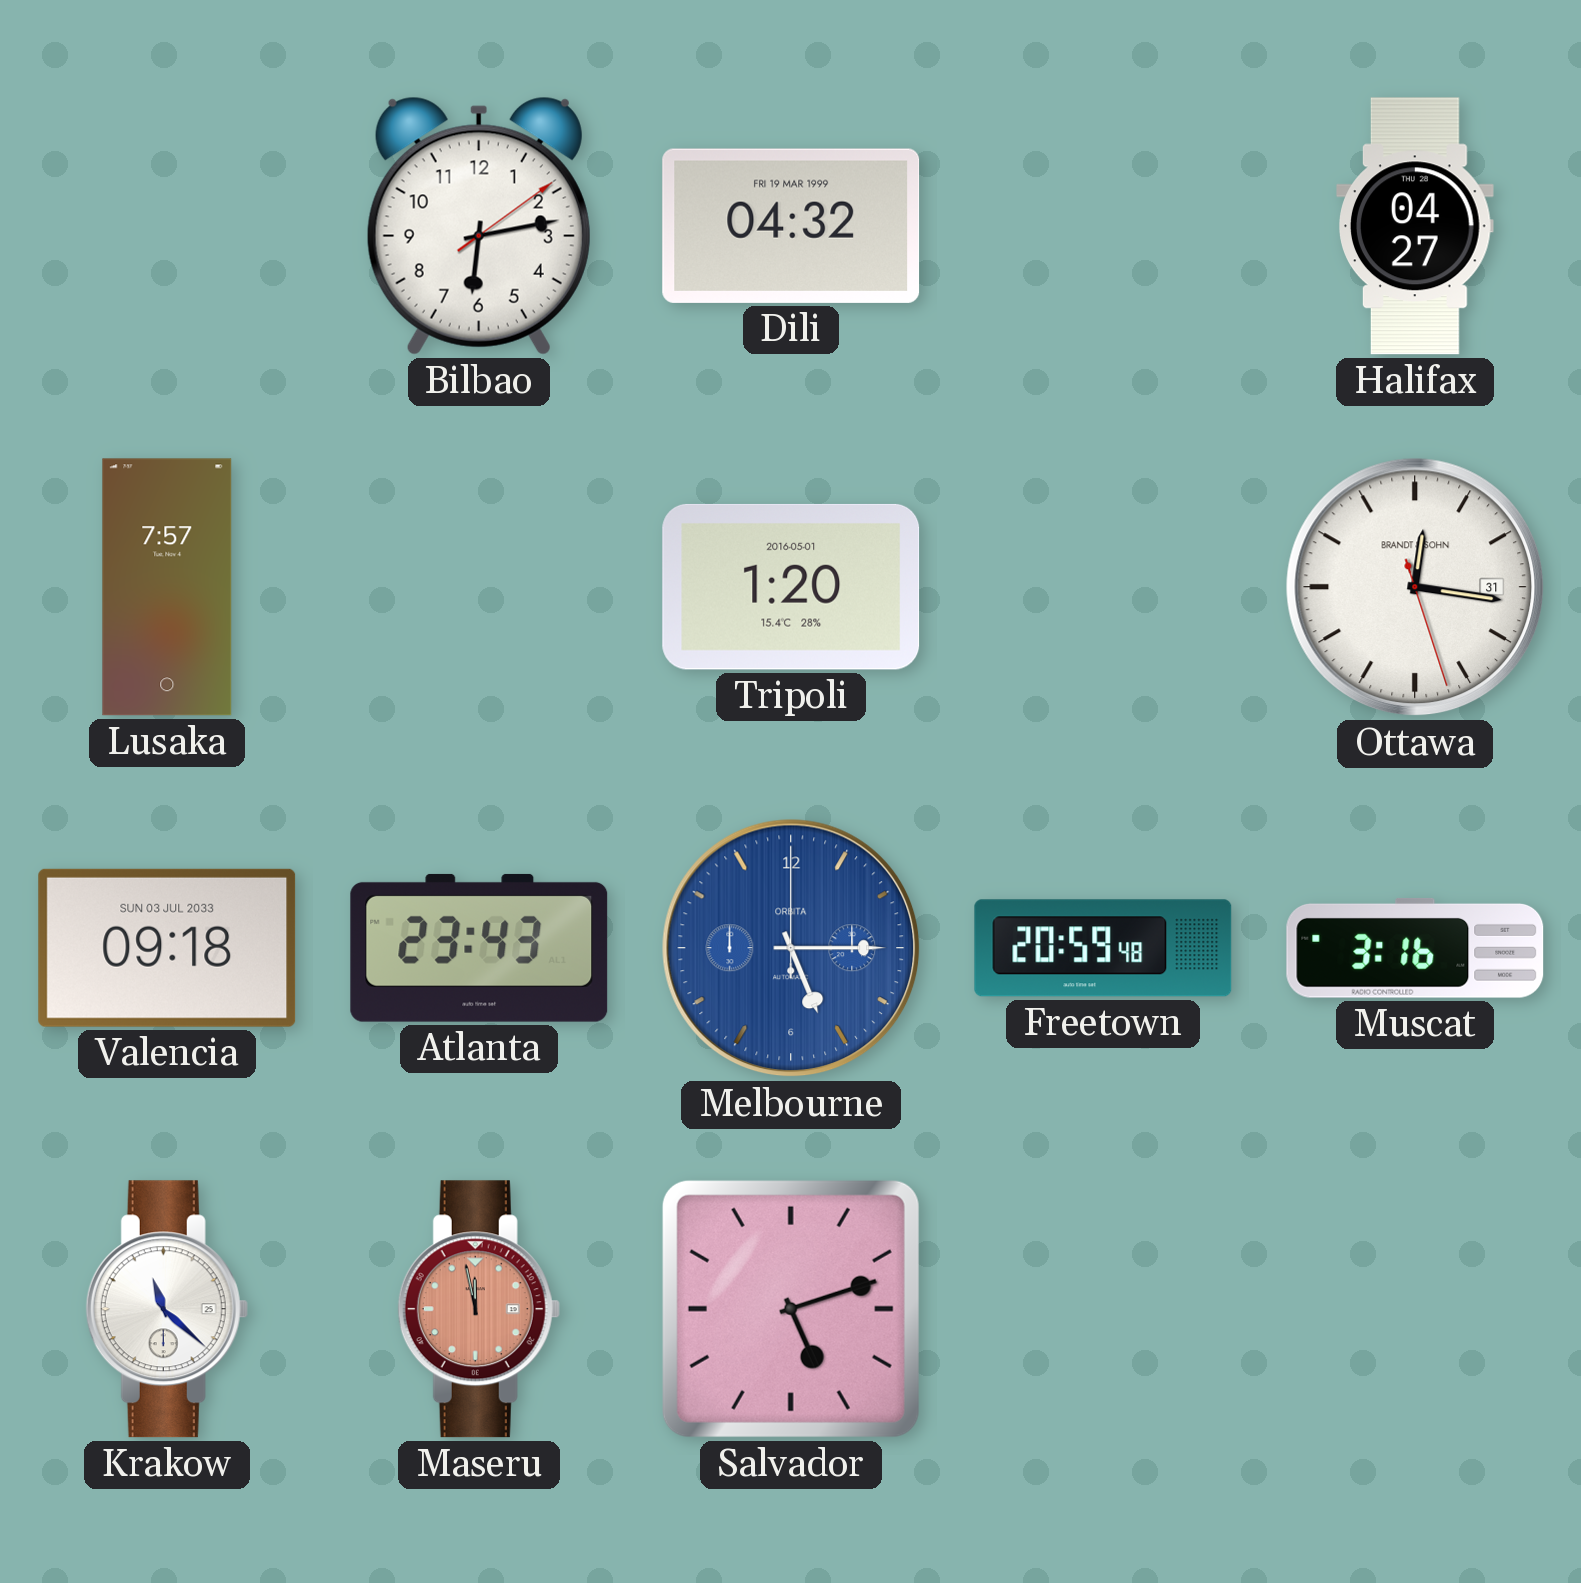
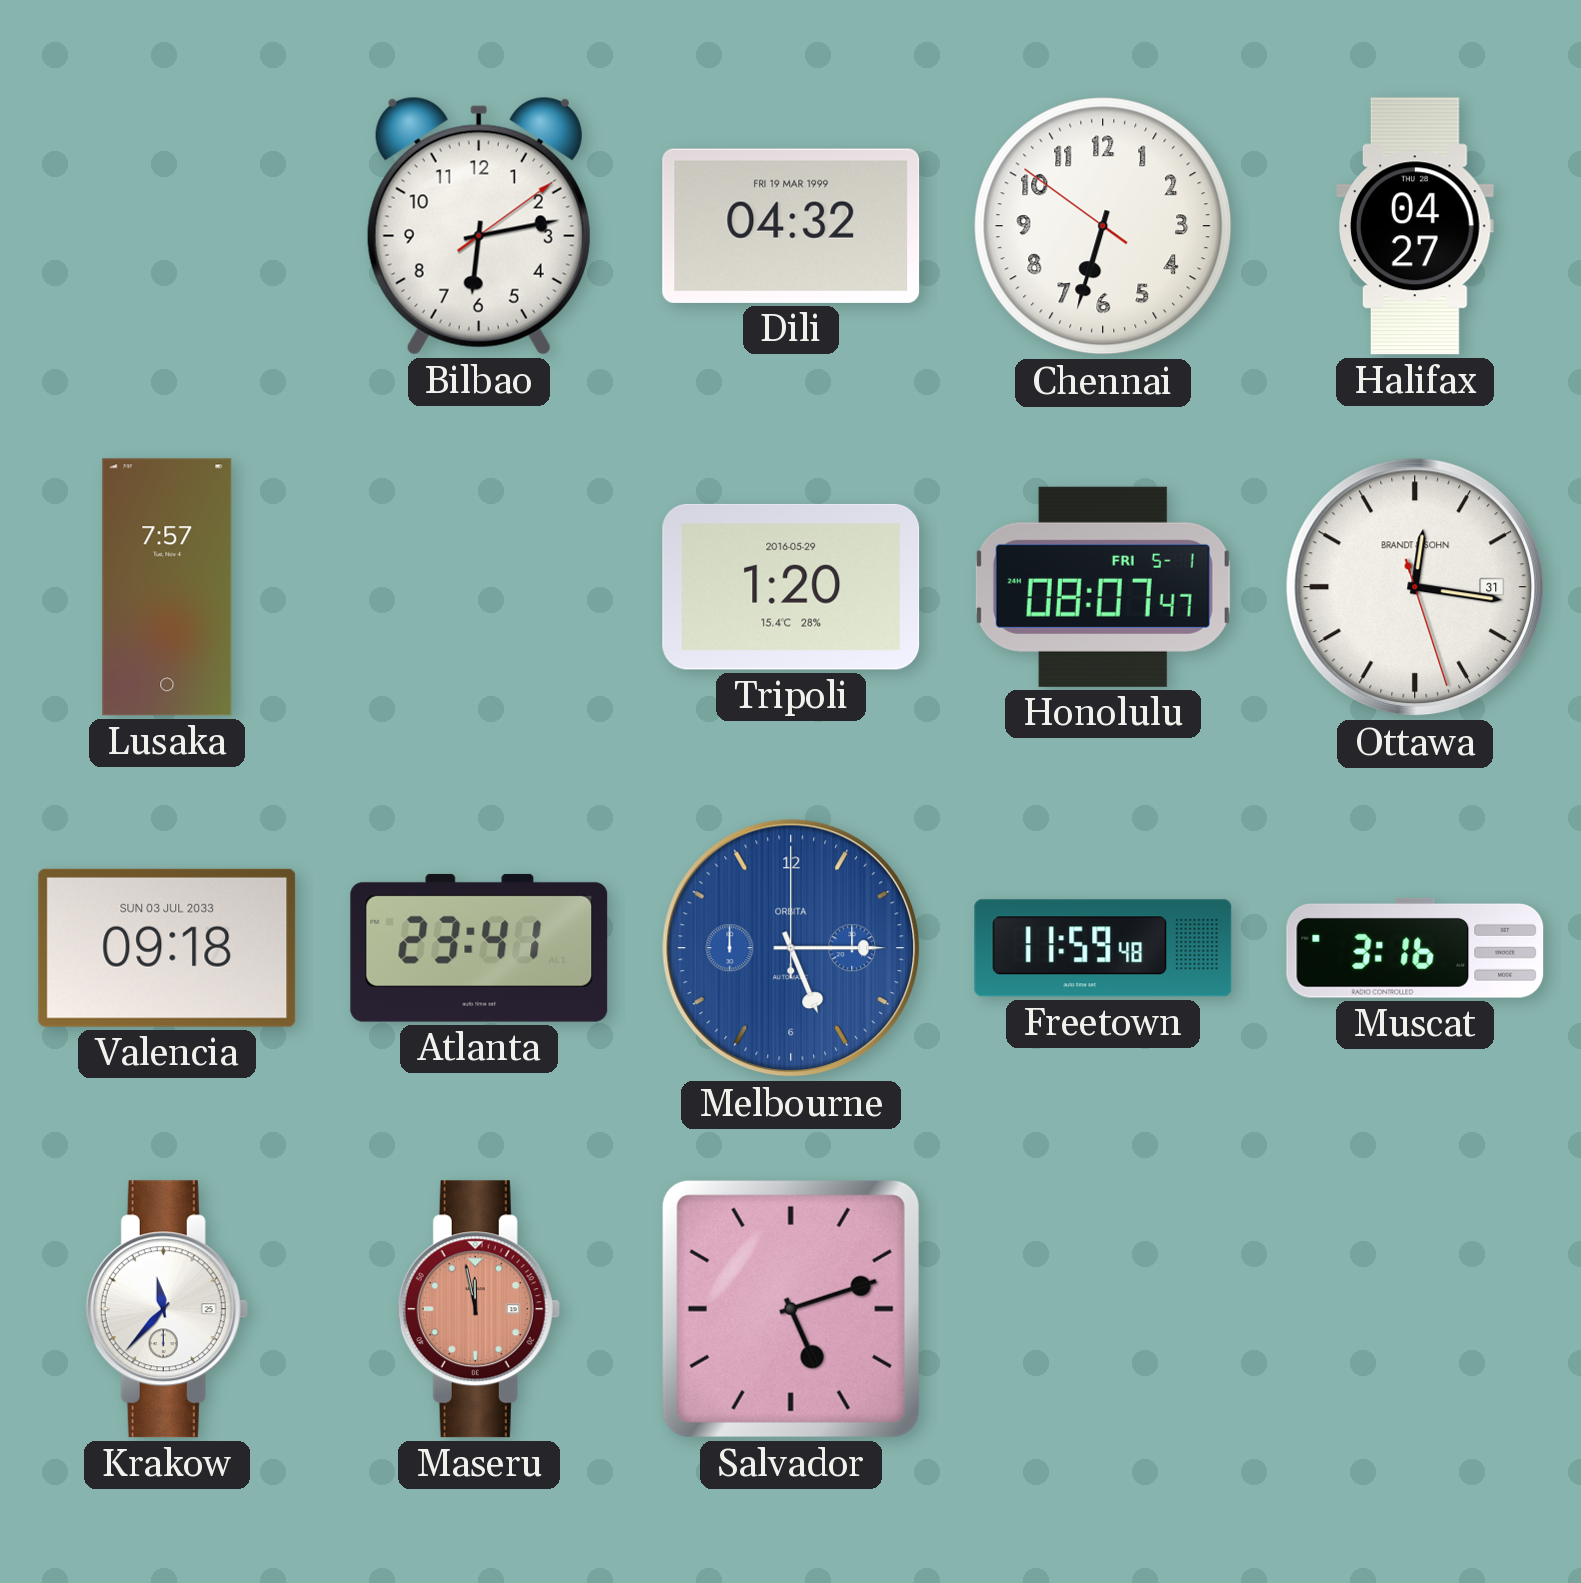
Chennai: none -> 6:32 (1103, 226)
Tripoli date: 2016-05-01 -> 2016-05-29 (791, 587)
Honolulu: none -> 08:07 (1103, 587)
Atlanta: 23:43 -> 23:41 (479, 948)
Freetown: 20:59 -> 11:59 (1103, 948)
Krakow: 11:22 -> 11:37 (167, 1309)
